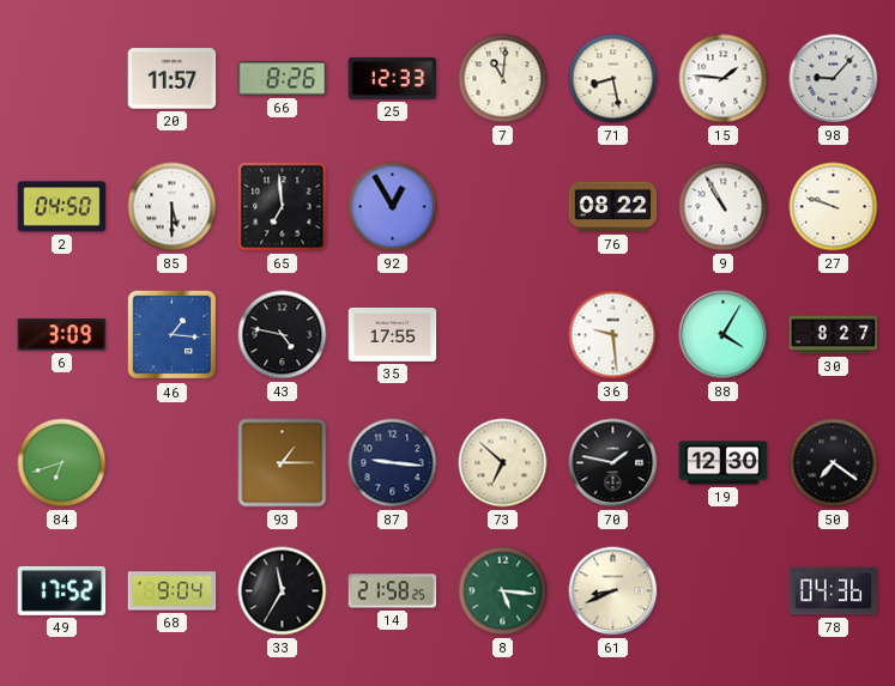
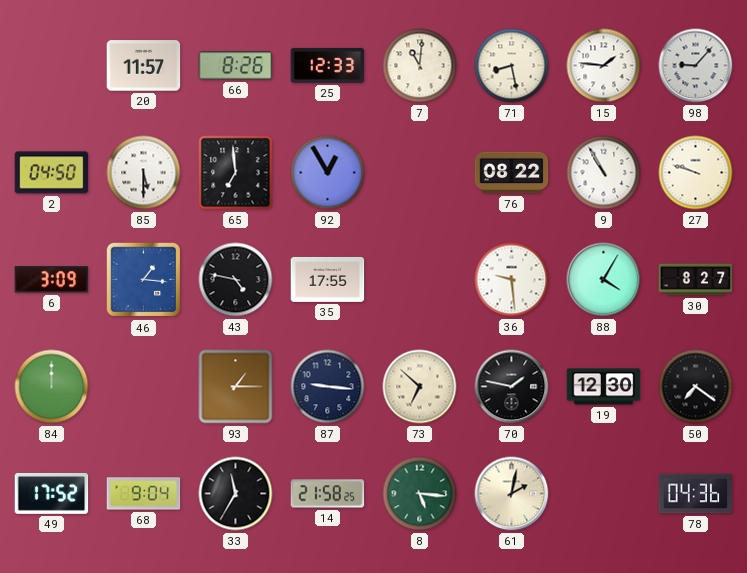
84: 6:42 -> 12:00 (52, 387)
61: 8:41 -> 2:02 (512, 494)
